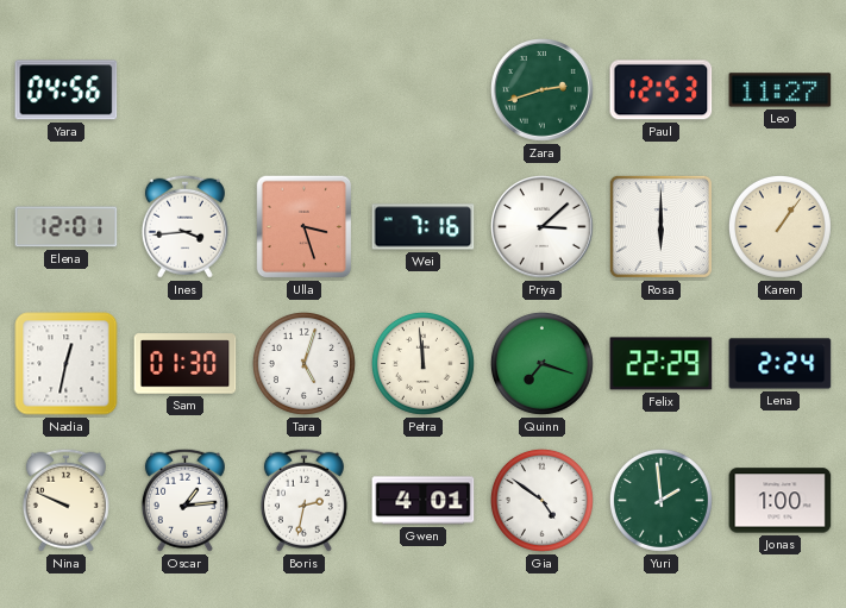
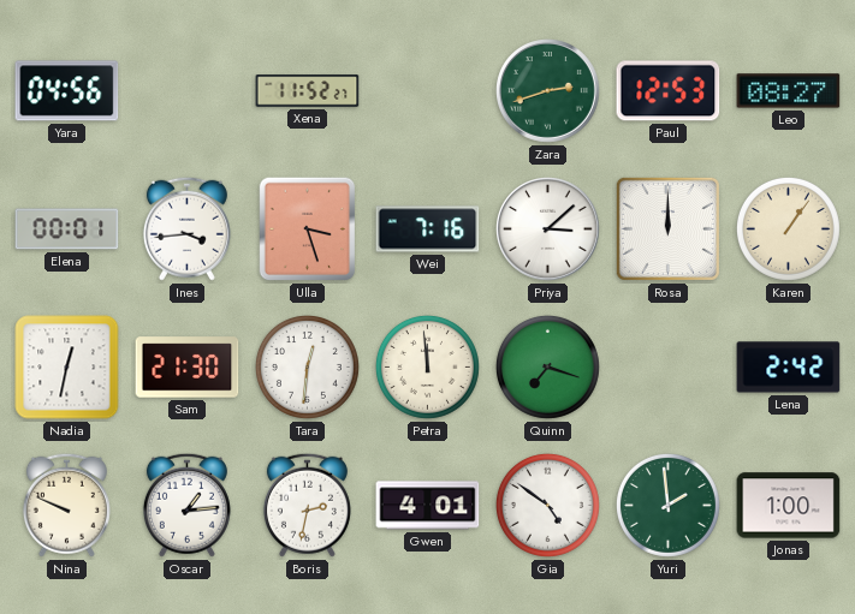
Xena: none -> 11:52 (308, 91)
Leo: 11:27 -> 08:27 (789, 91)
Elena: 12:01 -> 00:01 (67, 229)
Rosa: 6:00 -> 12:00 (667, 228)
Sam: 01:30 -> 21:30 (188, 368)
Tara: 5:03 -> 12:31 (307, 366)
Felix: 22:29 -> none (662, 364)
Lena: 2:24 -> 2:42 (789, 368)
